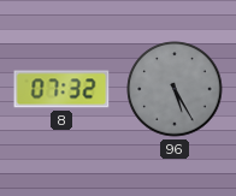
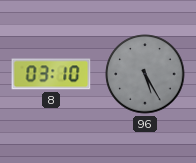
8: 07:32 -> 03:10 (51, 74)
